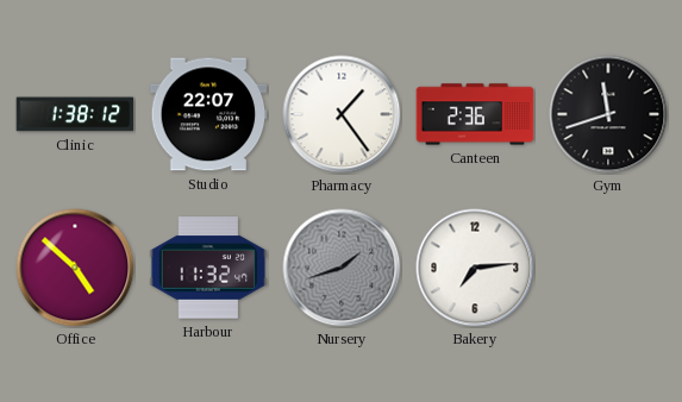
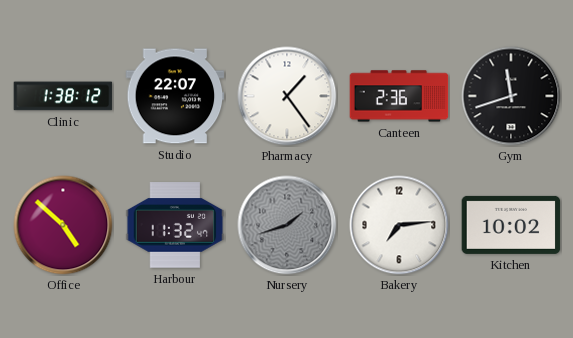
Kitchen: none -> 10:02 (511, 225)
